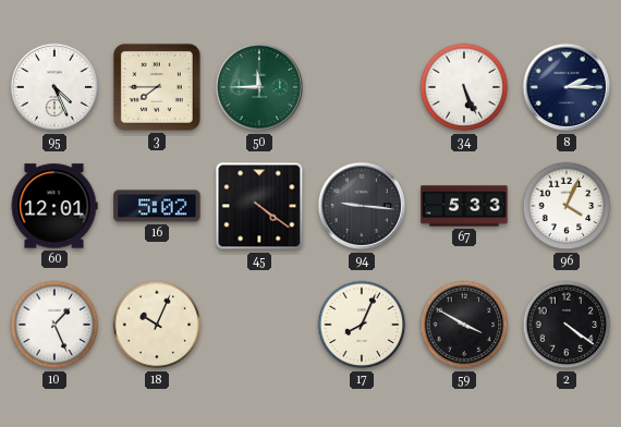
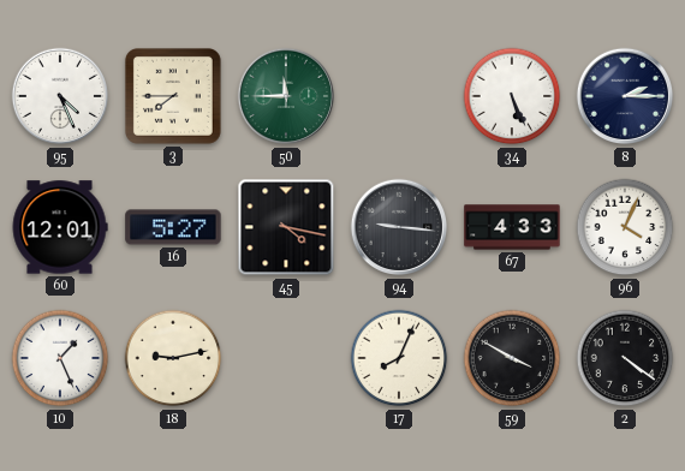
16: 5:02 -> 5:27 (173, 227)
45: 4:21 -> 4:17 (286, 227)
67: 5:33 -> 4:33 (512, 227)
18: 10:04 -> 9:13 (173, 358)
